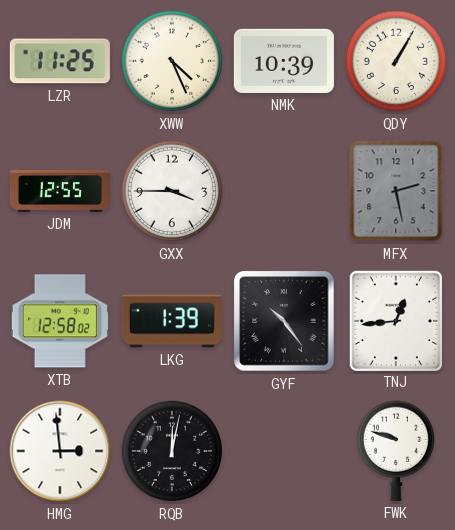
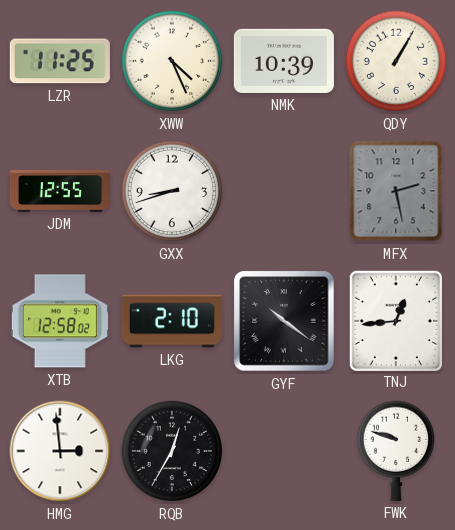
GXX: 3:45 -> 8:42 (172, 191)
LKG: 1:39 -> 2:10 (172, 321)
GYF: 10:24 -> 10:21 (284, 321)
RQB: 12:02 -> 12:35 (172, 451)
